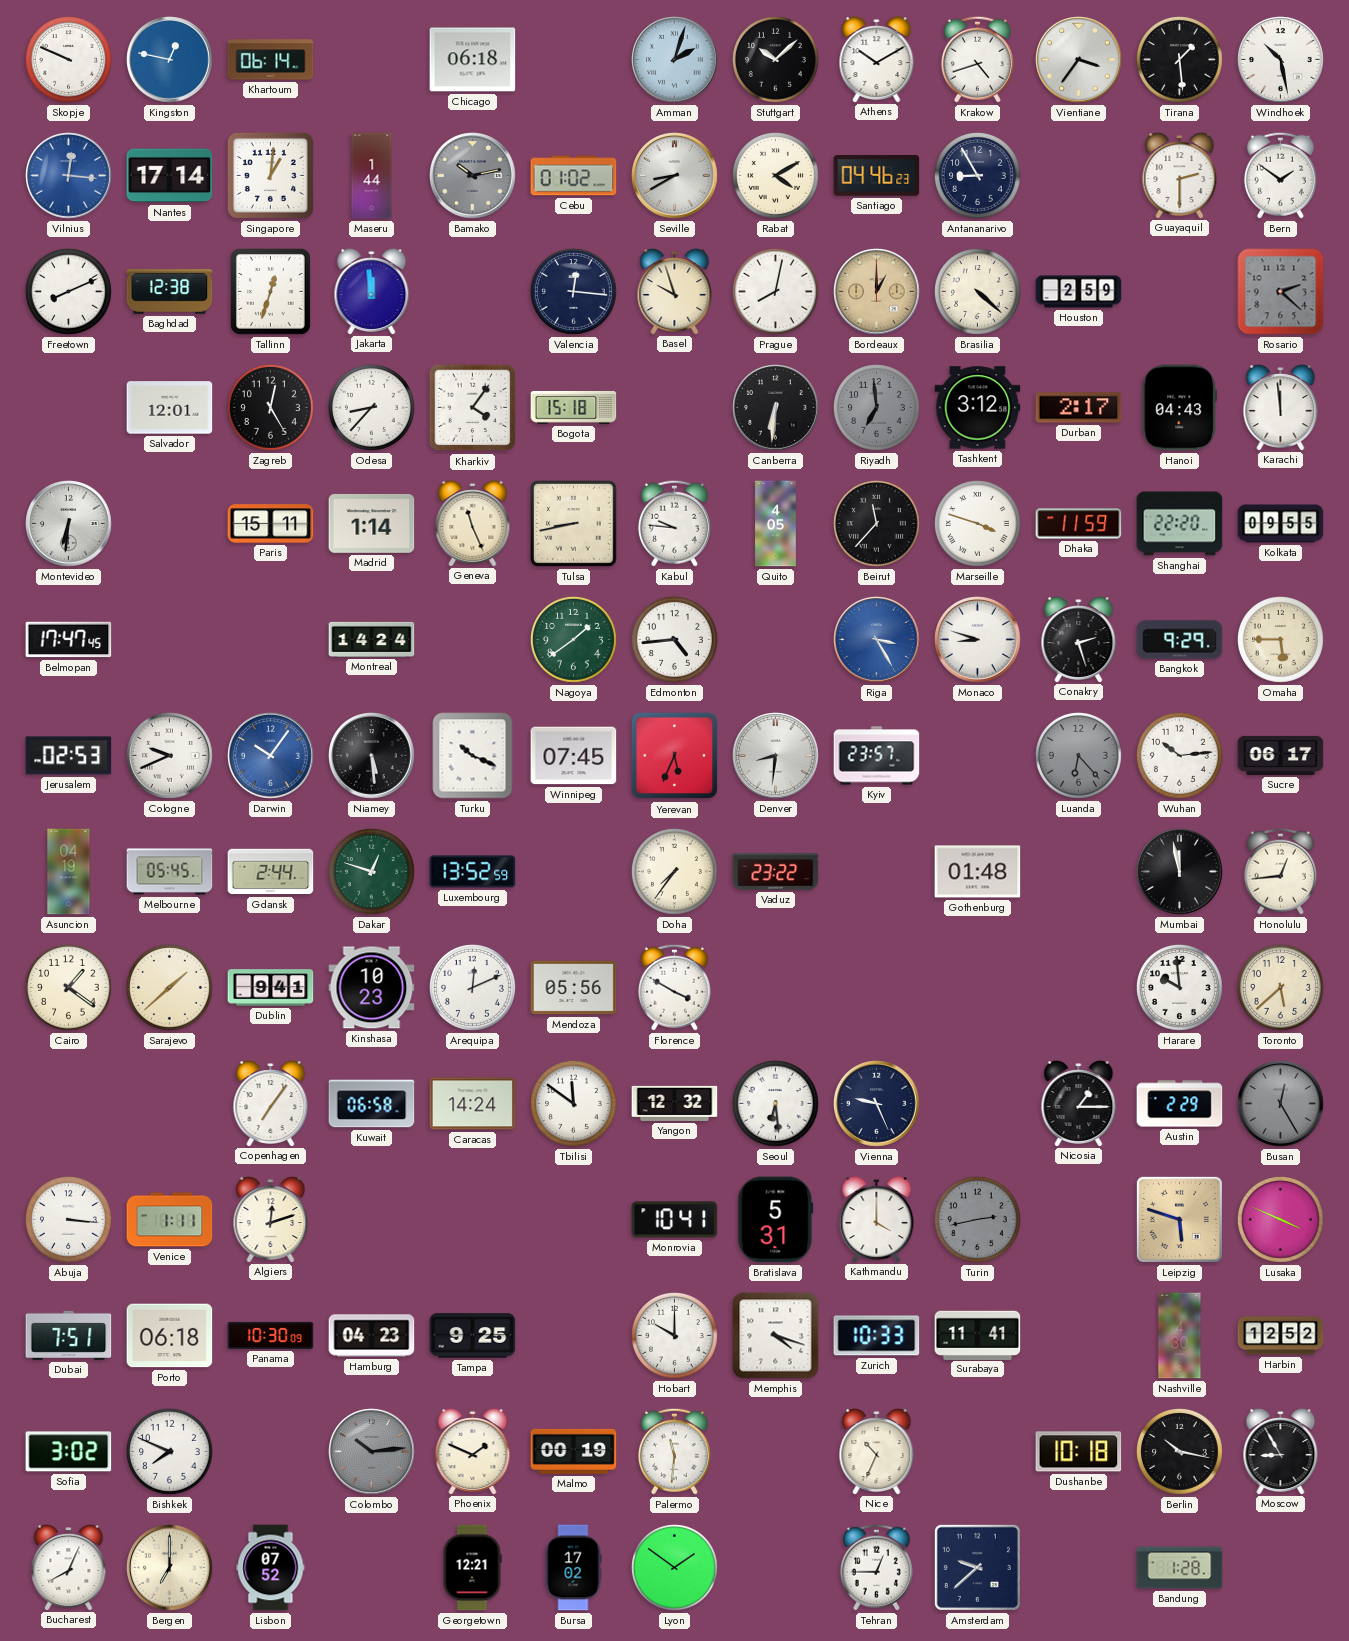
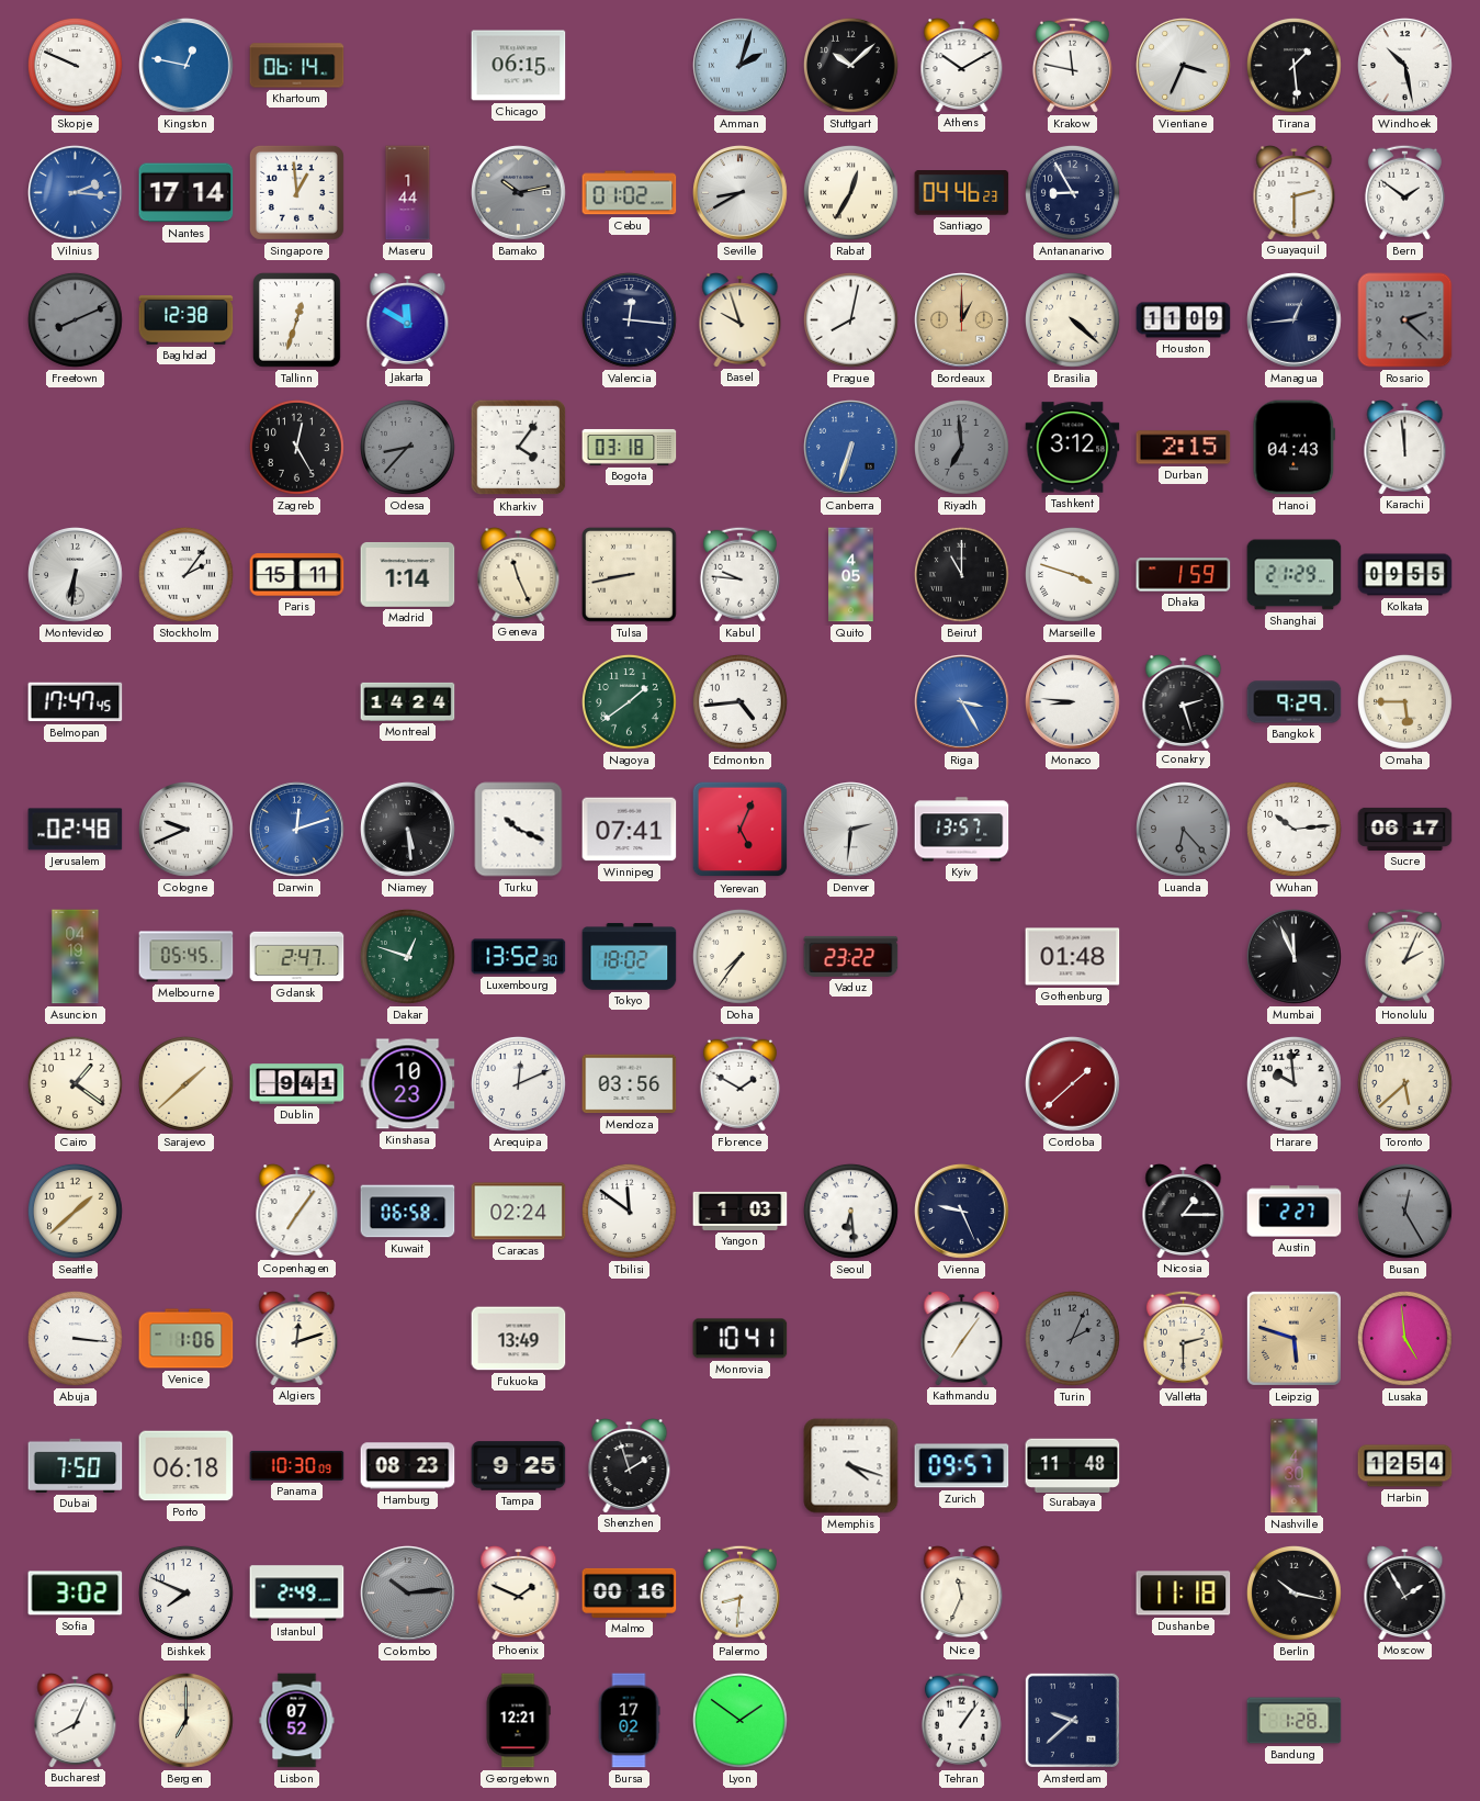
Chicago: 06:18 -> 06:15 (519, 66)
Krakow: 4:42 -> 11:47 (1072, 65)
Vientiane: 3:36 -> 3:34 (1184, 66)
Vilnius: 12:16 -> 2:16 (76, 193)
Singapore: 1:01 -> 12:59 (296, 192)
Rabat: 4:10 -> 12:35 (851, 192)
Freetown dial: white -> grey (76, 319)
Jakarta: 11:59 -> 11:50 (408, 320)
Houston: 2:59 -> 11:09 (1184, 320)
Managua: none -> 12:44 (1295, 320)
Salvador: 12:01 -> none (170, 408)
Odesa dial: white -> grey (408, 447)
Bogota: 15:18 -> 03:18 (630, 448)
Canberra: 6:31 -> 6:33 (851, 448)
Canberra dial: black -> blue (851, 448)
Durban: 2:17 -> 2:15 (1184, 448)
Stockholm: none -> 2:06 (187, 574)
Beirut: 11:37 -> 11:00 (962, 574)
Dhaka: 11:59 -> 1:59 (1184, 575)
Shanghai: 22:20 -> 21:29 (1295, 575)
Monaco: 8:48 -> 8:46 (1073, 702)
Jerusalem: 02:53 -> 02:48 (76, 830)
Darwin: 10:06 -> 12:12 (297, 830)
Winnipeg: 07:45 -> 07:41 (630, 830)
Yerevan: 5:34 -> 5:04 (741, 830)
Denver: 8:31 -> 2:31 (851, 830)
Kyiv: 23:57 -> 13:57 (962, 830)
Gdansk: 2:44 -> 2:47 (297, 957)
Luxembourg: 13:52:59 -> 13:52:30 (519, 957)
Tokyo: none -> 18:02 (630, 957)
Mumbai: 11:58 -> 11:56 (1295, 957)
Honolulu: 12:44 -> 2:04 (1404, 956)
Mendoza: 05:56 -> 03:56 (630, 1084)
Florence: 3:50 -> 1:50 (739, 1083)
Cordoba: none -> 1:38 (1073, 1084)
Seattle: none -> 1:38 (76, 1211)
Caracas: 14:24 -> 02:24 (519, 1212)
Yangon: 12:32 -> 1:03 (741, 1211)
Austin: 2:29 -> 2:27 (1295, 1212)
Venice: 1:11 -> 1:06 (187, 1339)
Fukuoka: none -> 13:49 (519, 1339)
Bratislava: 5:31 -> none (776, 1220)
Kathmandu: 4:00 -> 7:06 (962, 1339)
Turin: 2:43 -> 2:04 (1073, 1338)
Valletta: none -> 2:30 (1183, 1338)
Lusaka: 3:49 -> 4:59 (1405, 1338)
Dubai: 7:51 -> 7:50 (76, 1465)
Hamburg: 04:23 -> 08:23 (408, 1466)
Shenzhen: none -> 1:57 (630, 1466)
Hobart: 10:00 -> none (675, 1335)
Zurich: 10:33 -> 09:57 (962, 1466)
Surabaya: 11:41 -> 11:48 (1073, 1465)
Harbin: 12:52 -> 12:54 (1405, 1466)
Istanbul: none -> 2:49 (297, 1594)
Malmo: 00:19 -> 00:16 (630, 1592)
Palermo: 11:31 -> 8:31 (739, 1592)
Nice: 10:34 -> 11:34 (962, 1594)
Dushanbe: 10:18 -> 11:18 (1184, 1594)
Moscow: 8:55 -> 1:55 (1405, 1594)
Tehran: 12:45 -> 1:06 (961, 1720)
